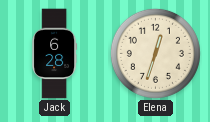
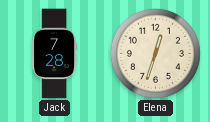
Jack: 6:28 -> 7:28 (55, 54)
